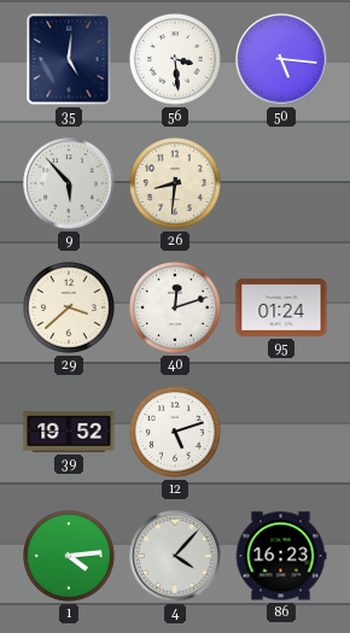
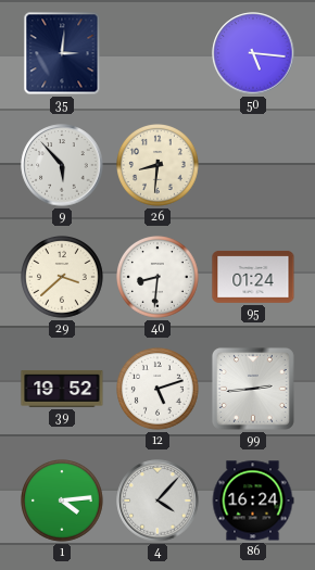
35: 5:01 -> 3:01 (62, 53)
56: 3:29 -> none (176, 60)
40: 12:12 -> 8:31 (159, 278)
99: none -> 2:44 (253, 389)
86: 16:23 -> 16:24 (253, 501)
